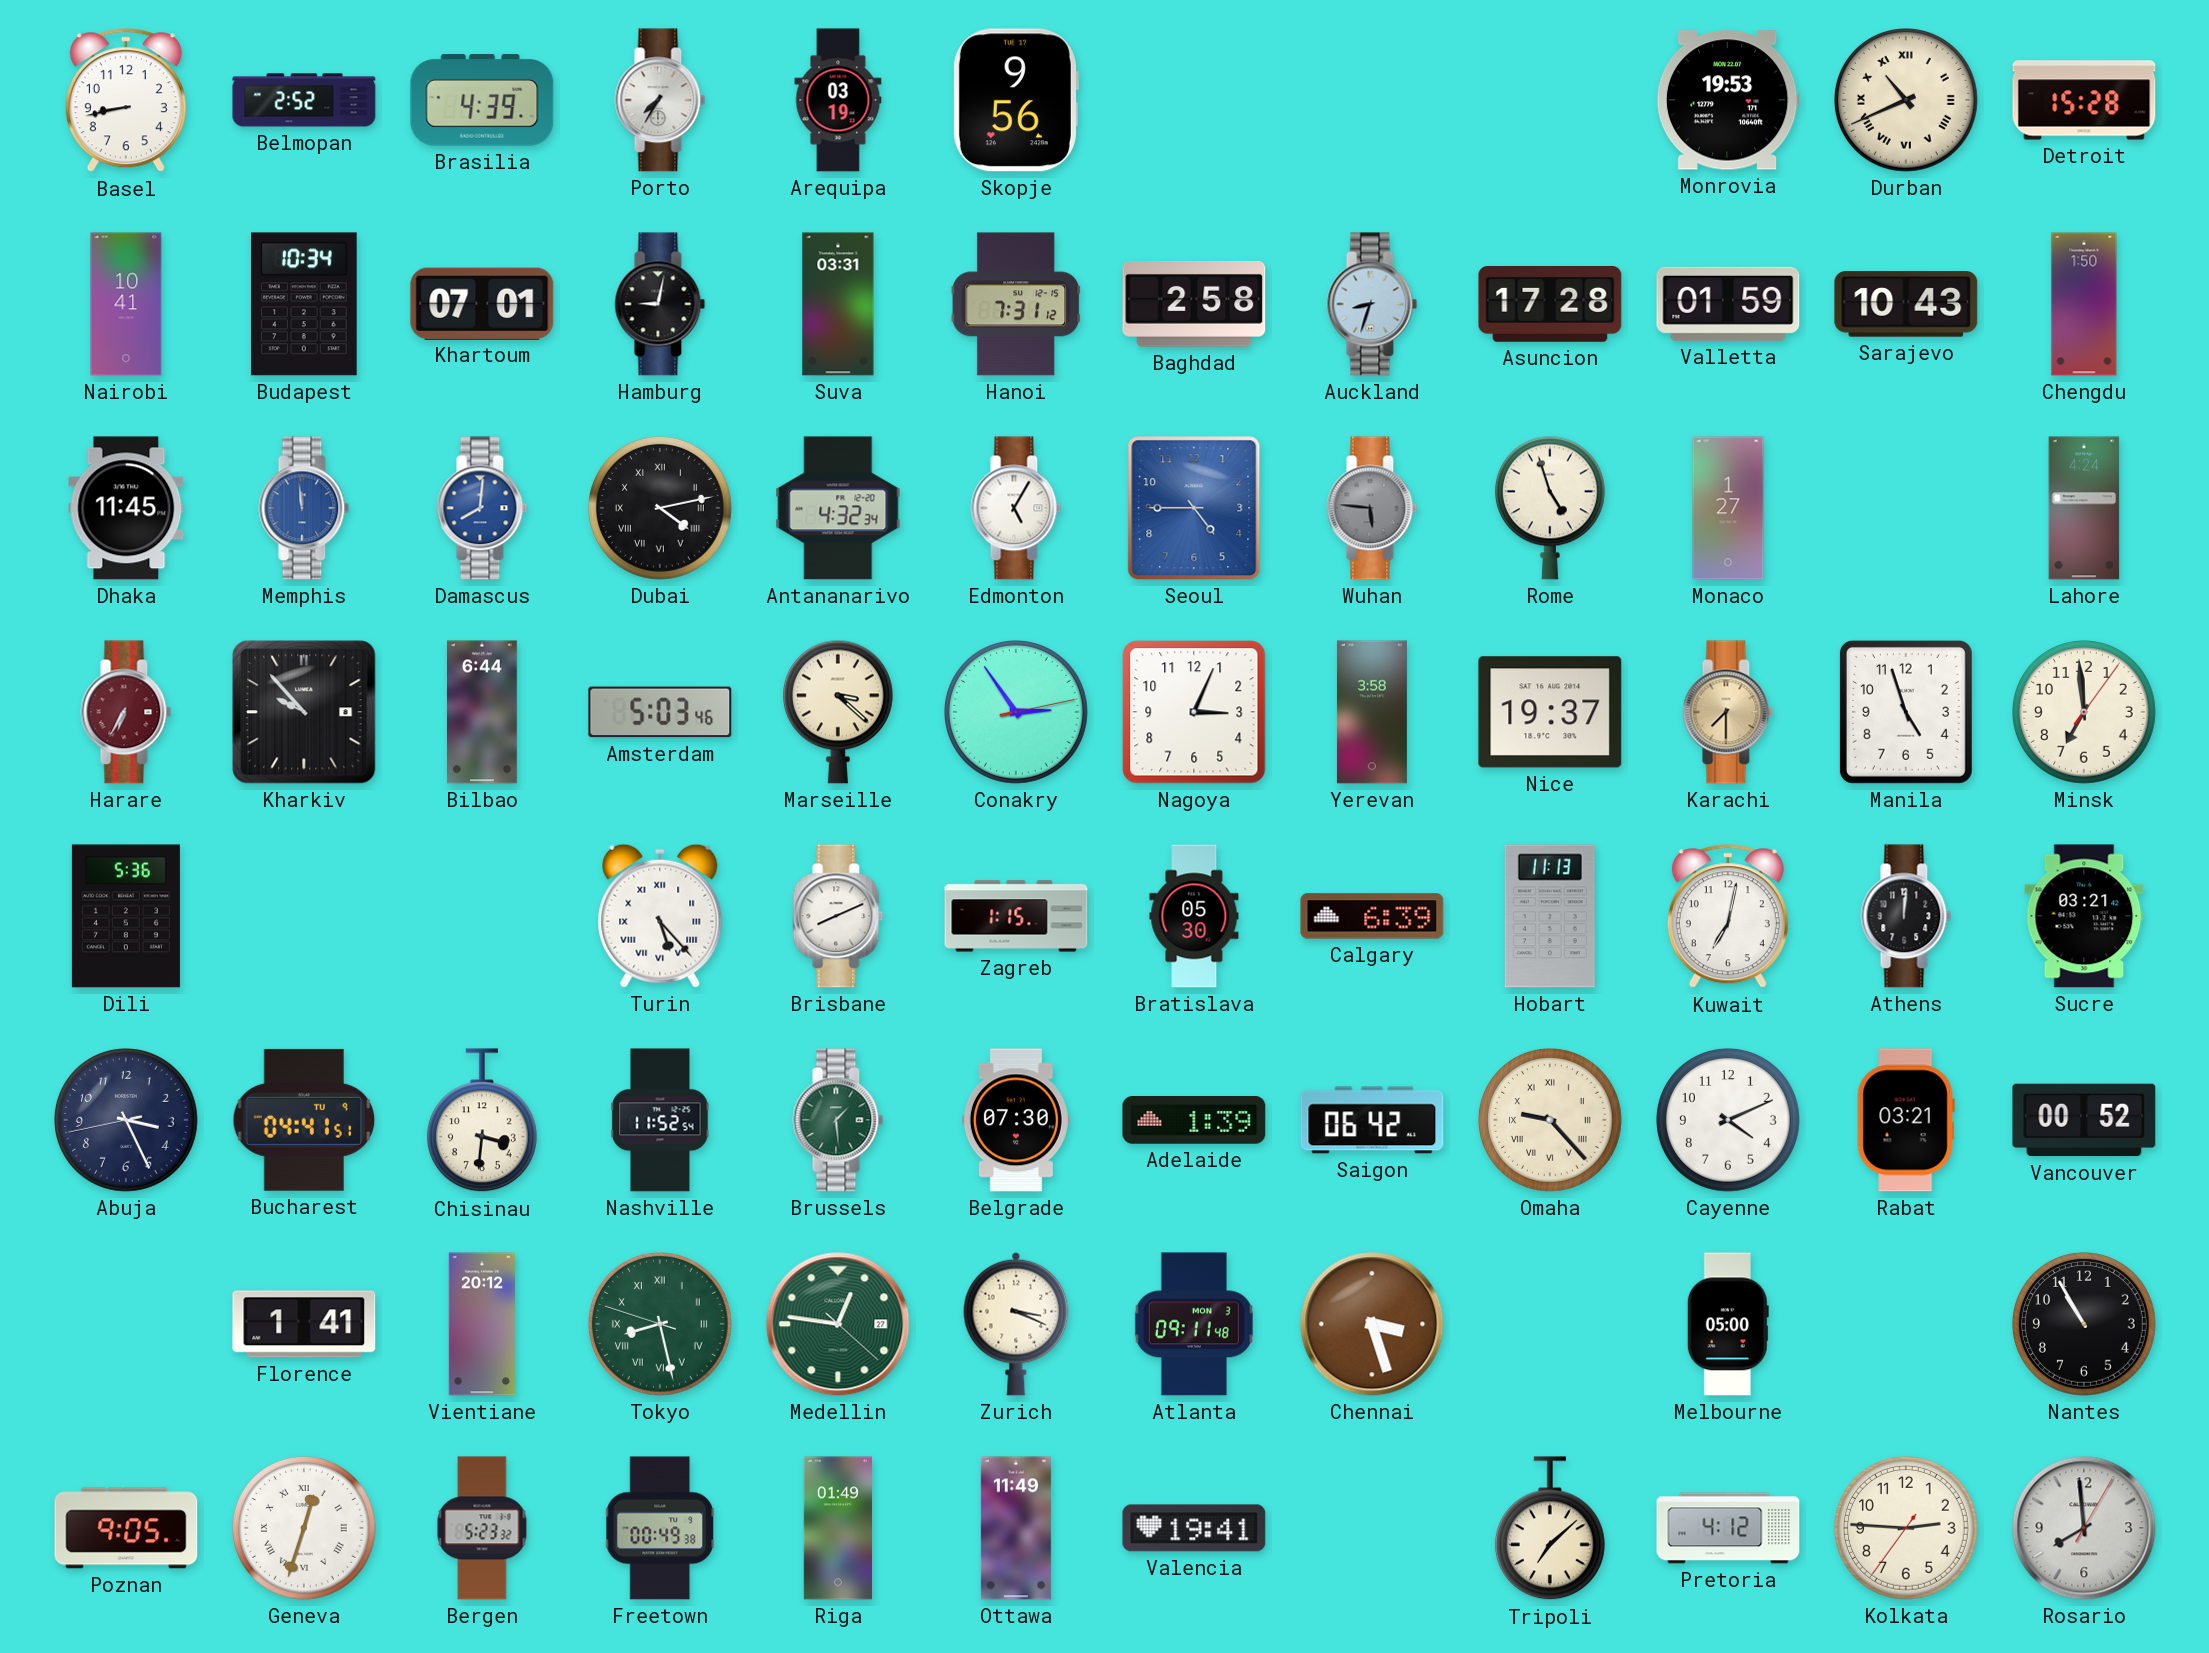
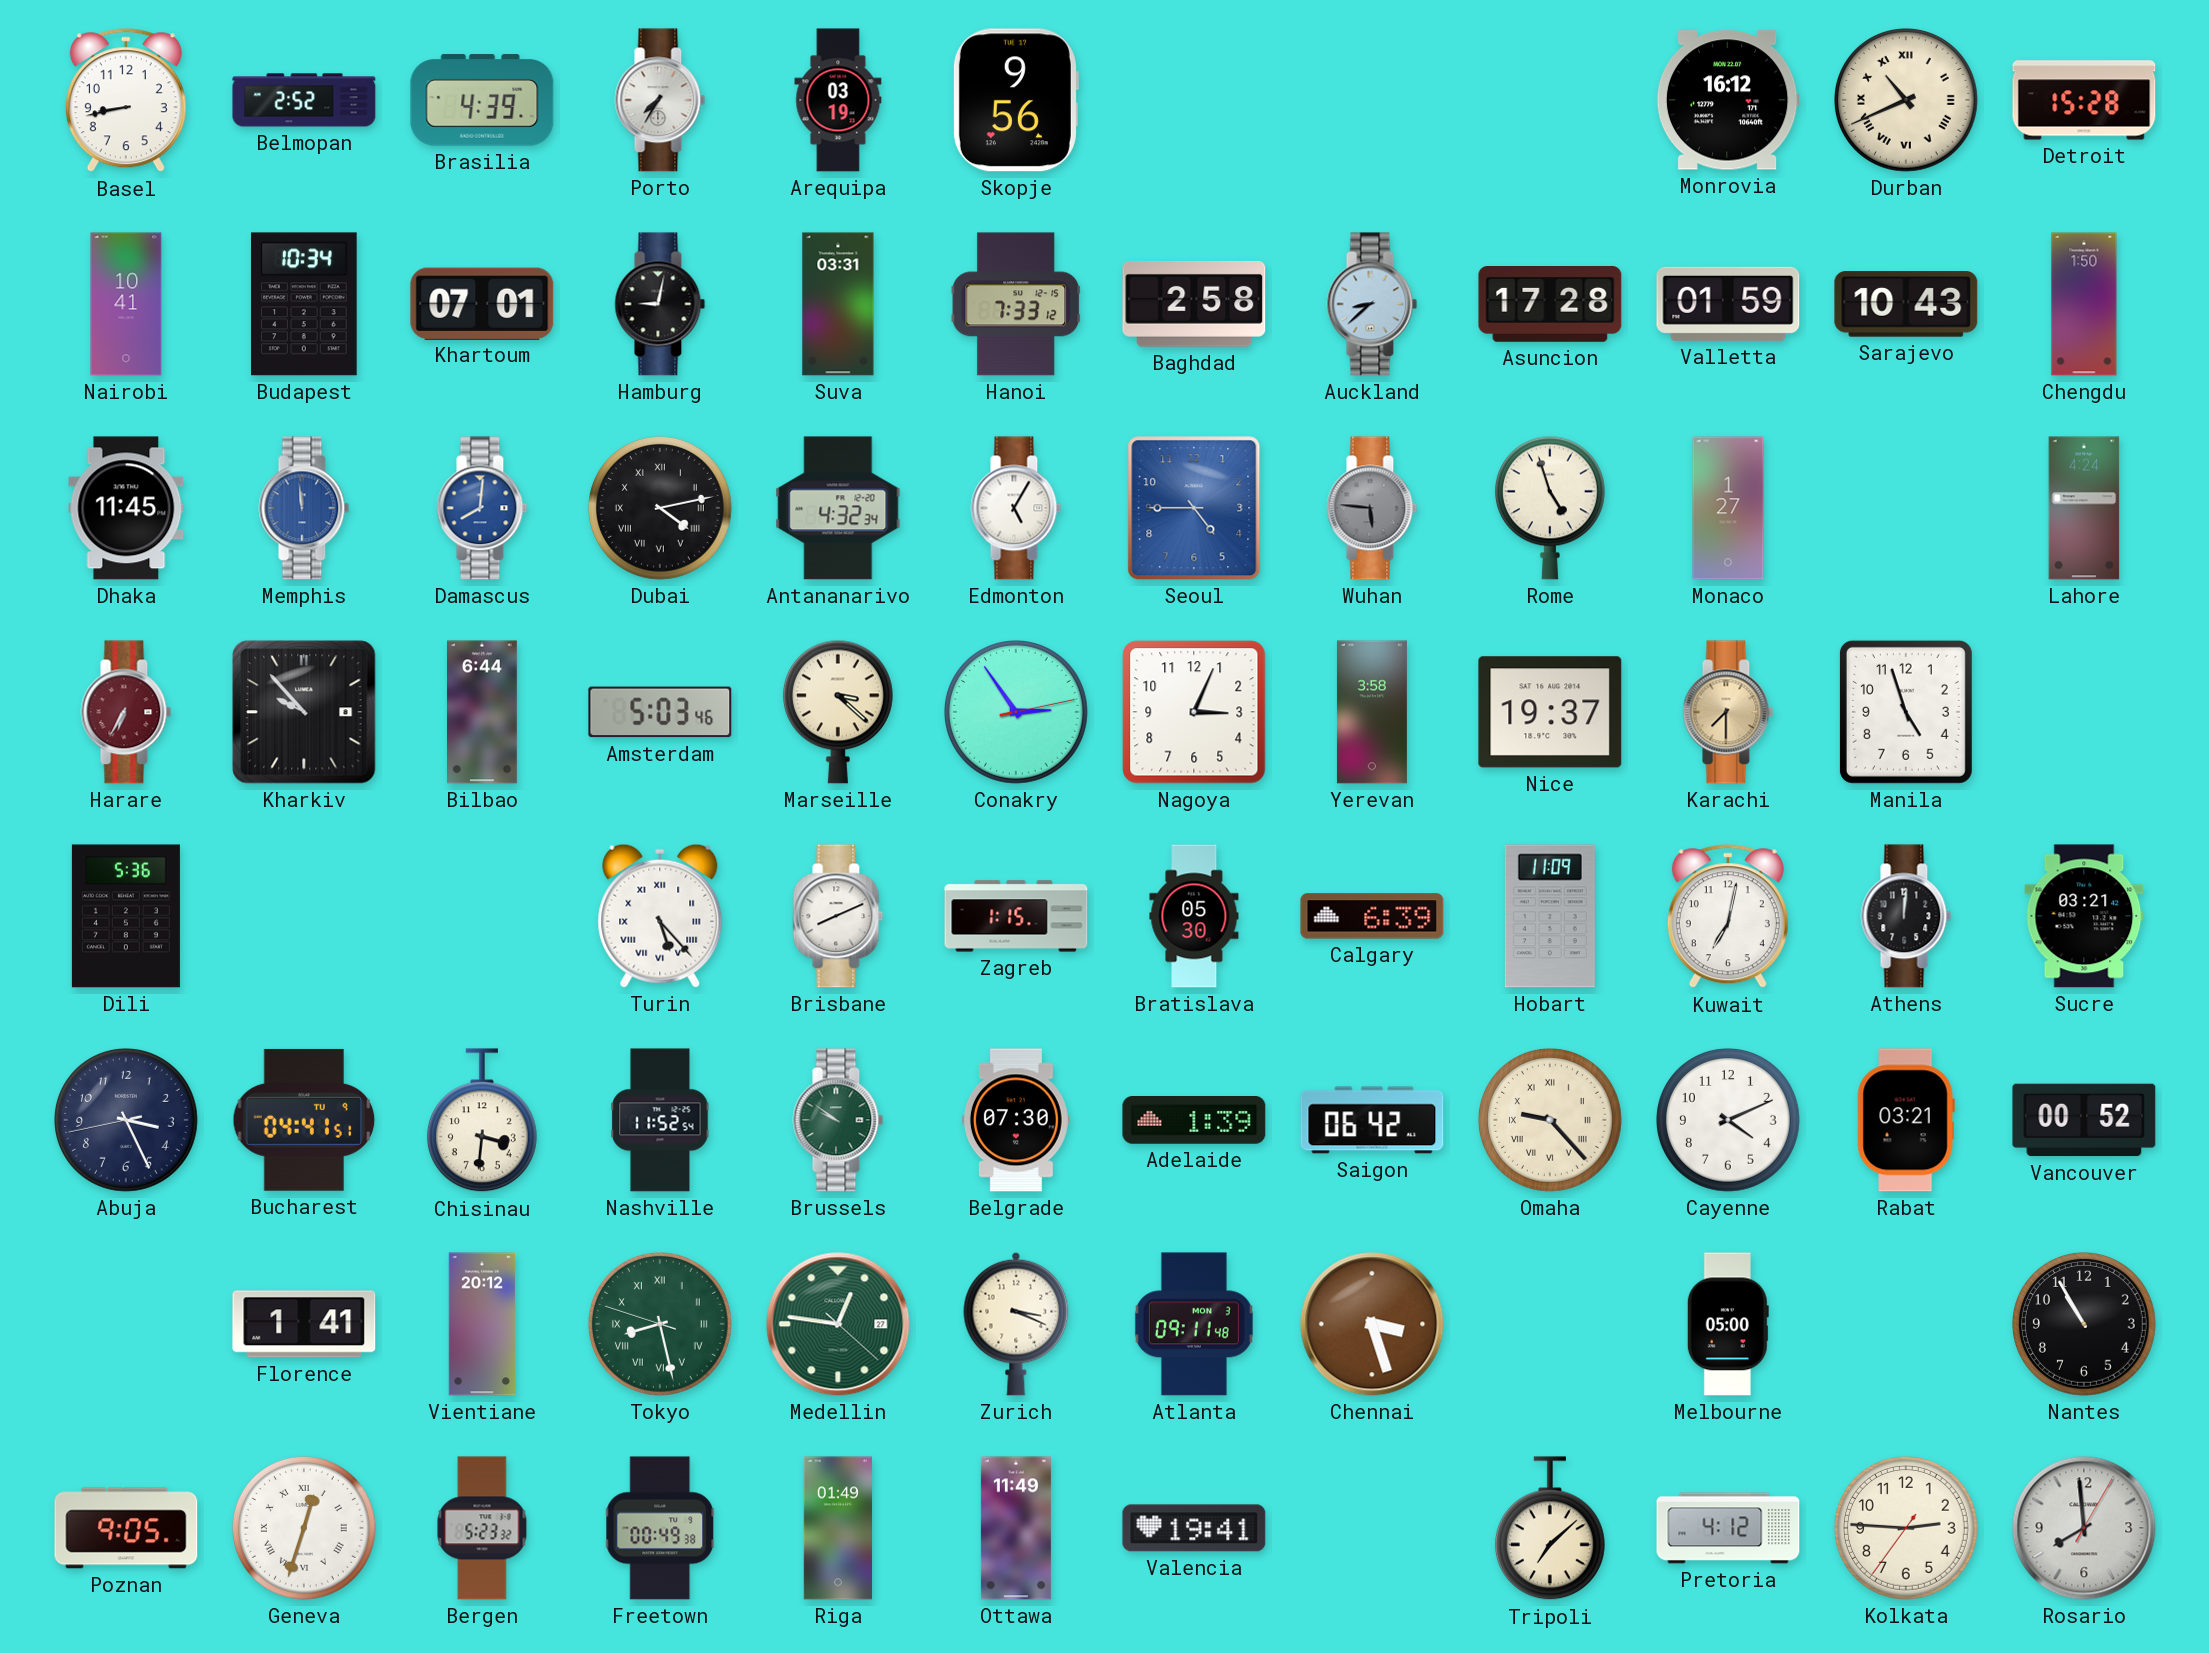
Monrovia: 19:53 -> 16:12 (1728, 100)
Hanoi: 7:31 -> 7:33 (1016, 304)
Auckland: 8:33 -> 8:38 (1372, 304)
Minsk: 6:59 -> none (2085, 713)
Hobart: 11:13 -> 11:09 (1550, 916)
Brussels: 1:29 -> 9:51 (838, 1120)
